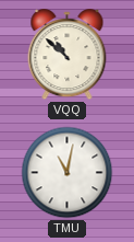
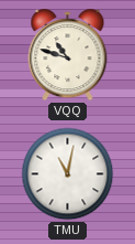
VQQ: 10:52 -> 10:48 (68, 55)
